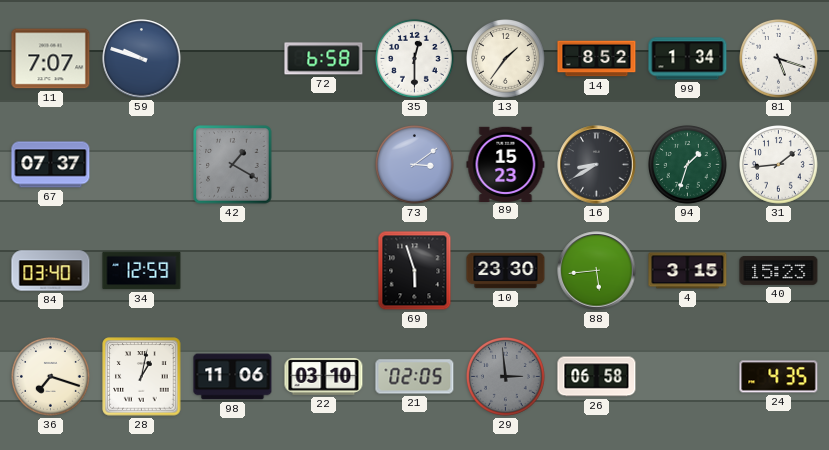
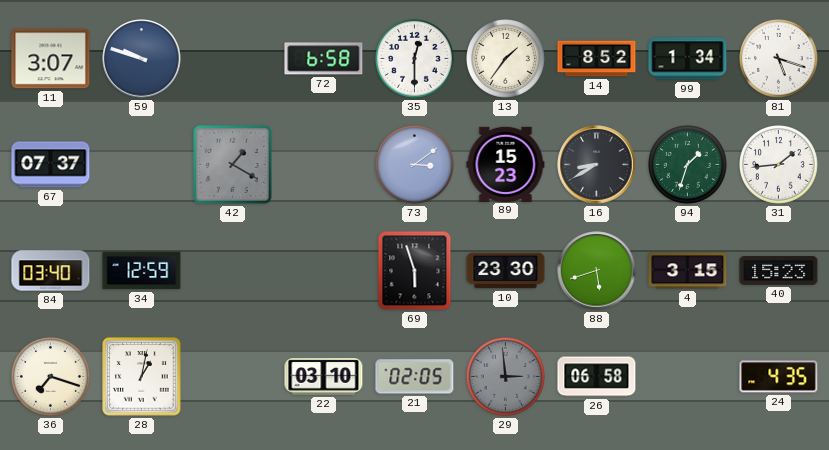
11: 7:07 -> 3:07 (51, 59)
88: 5:44 -> 5:42 (597, 271)
98: 11:06 -> none (233, 377)
